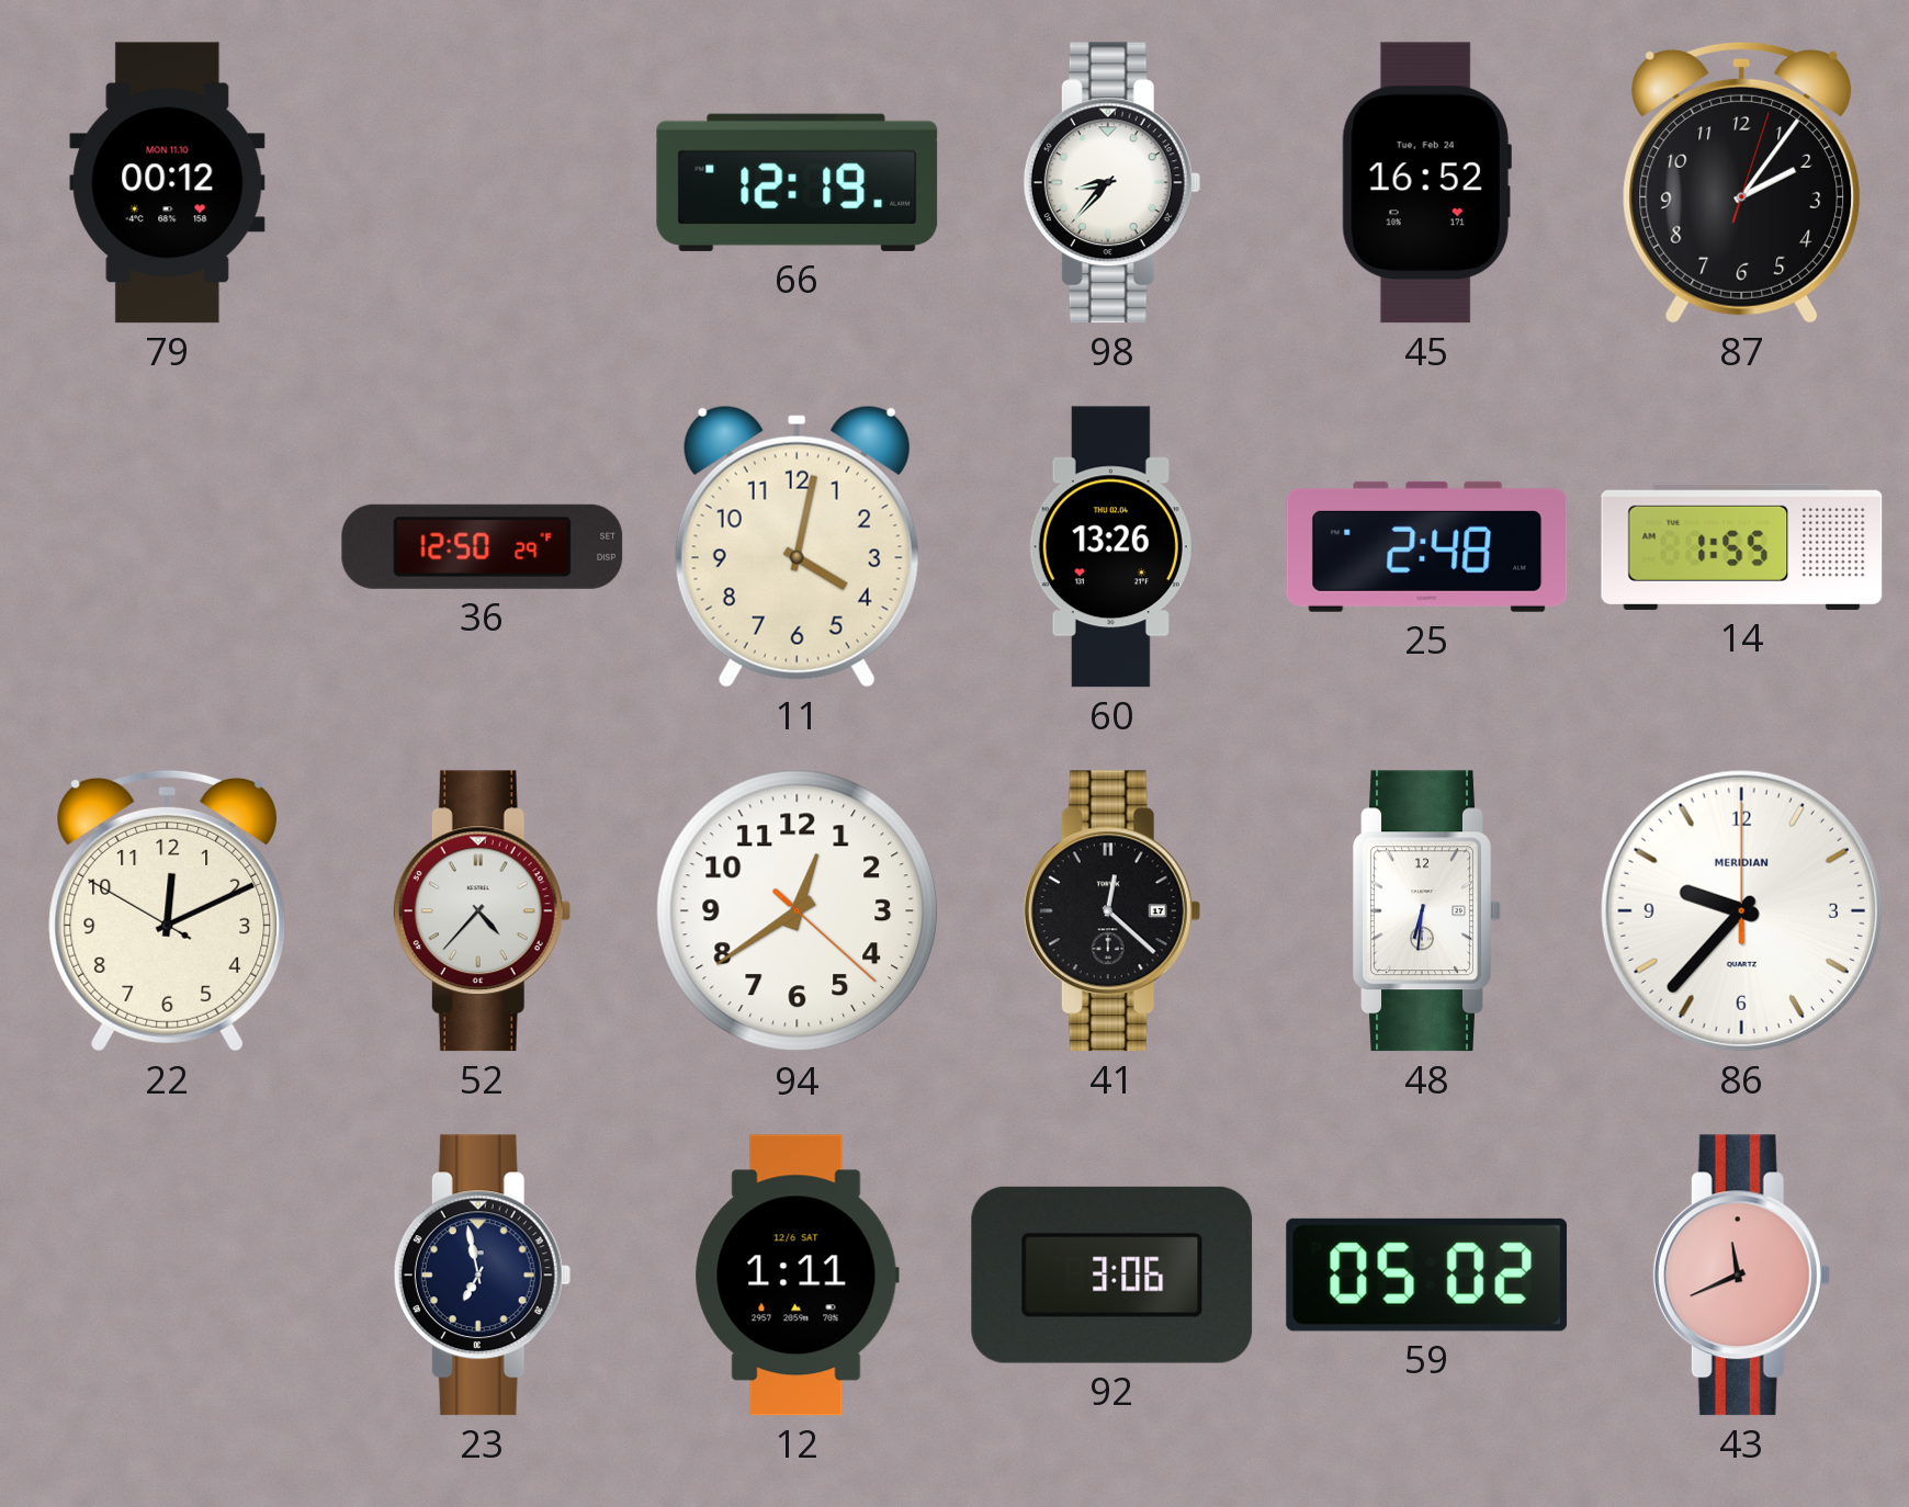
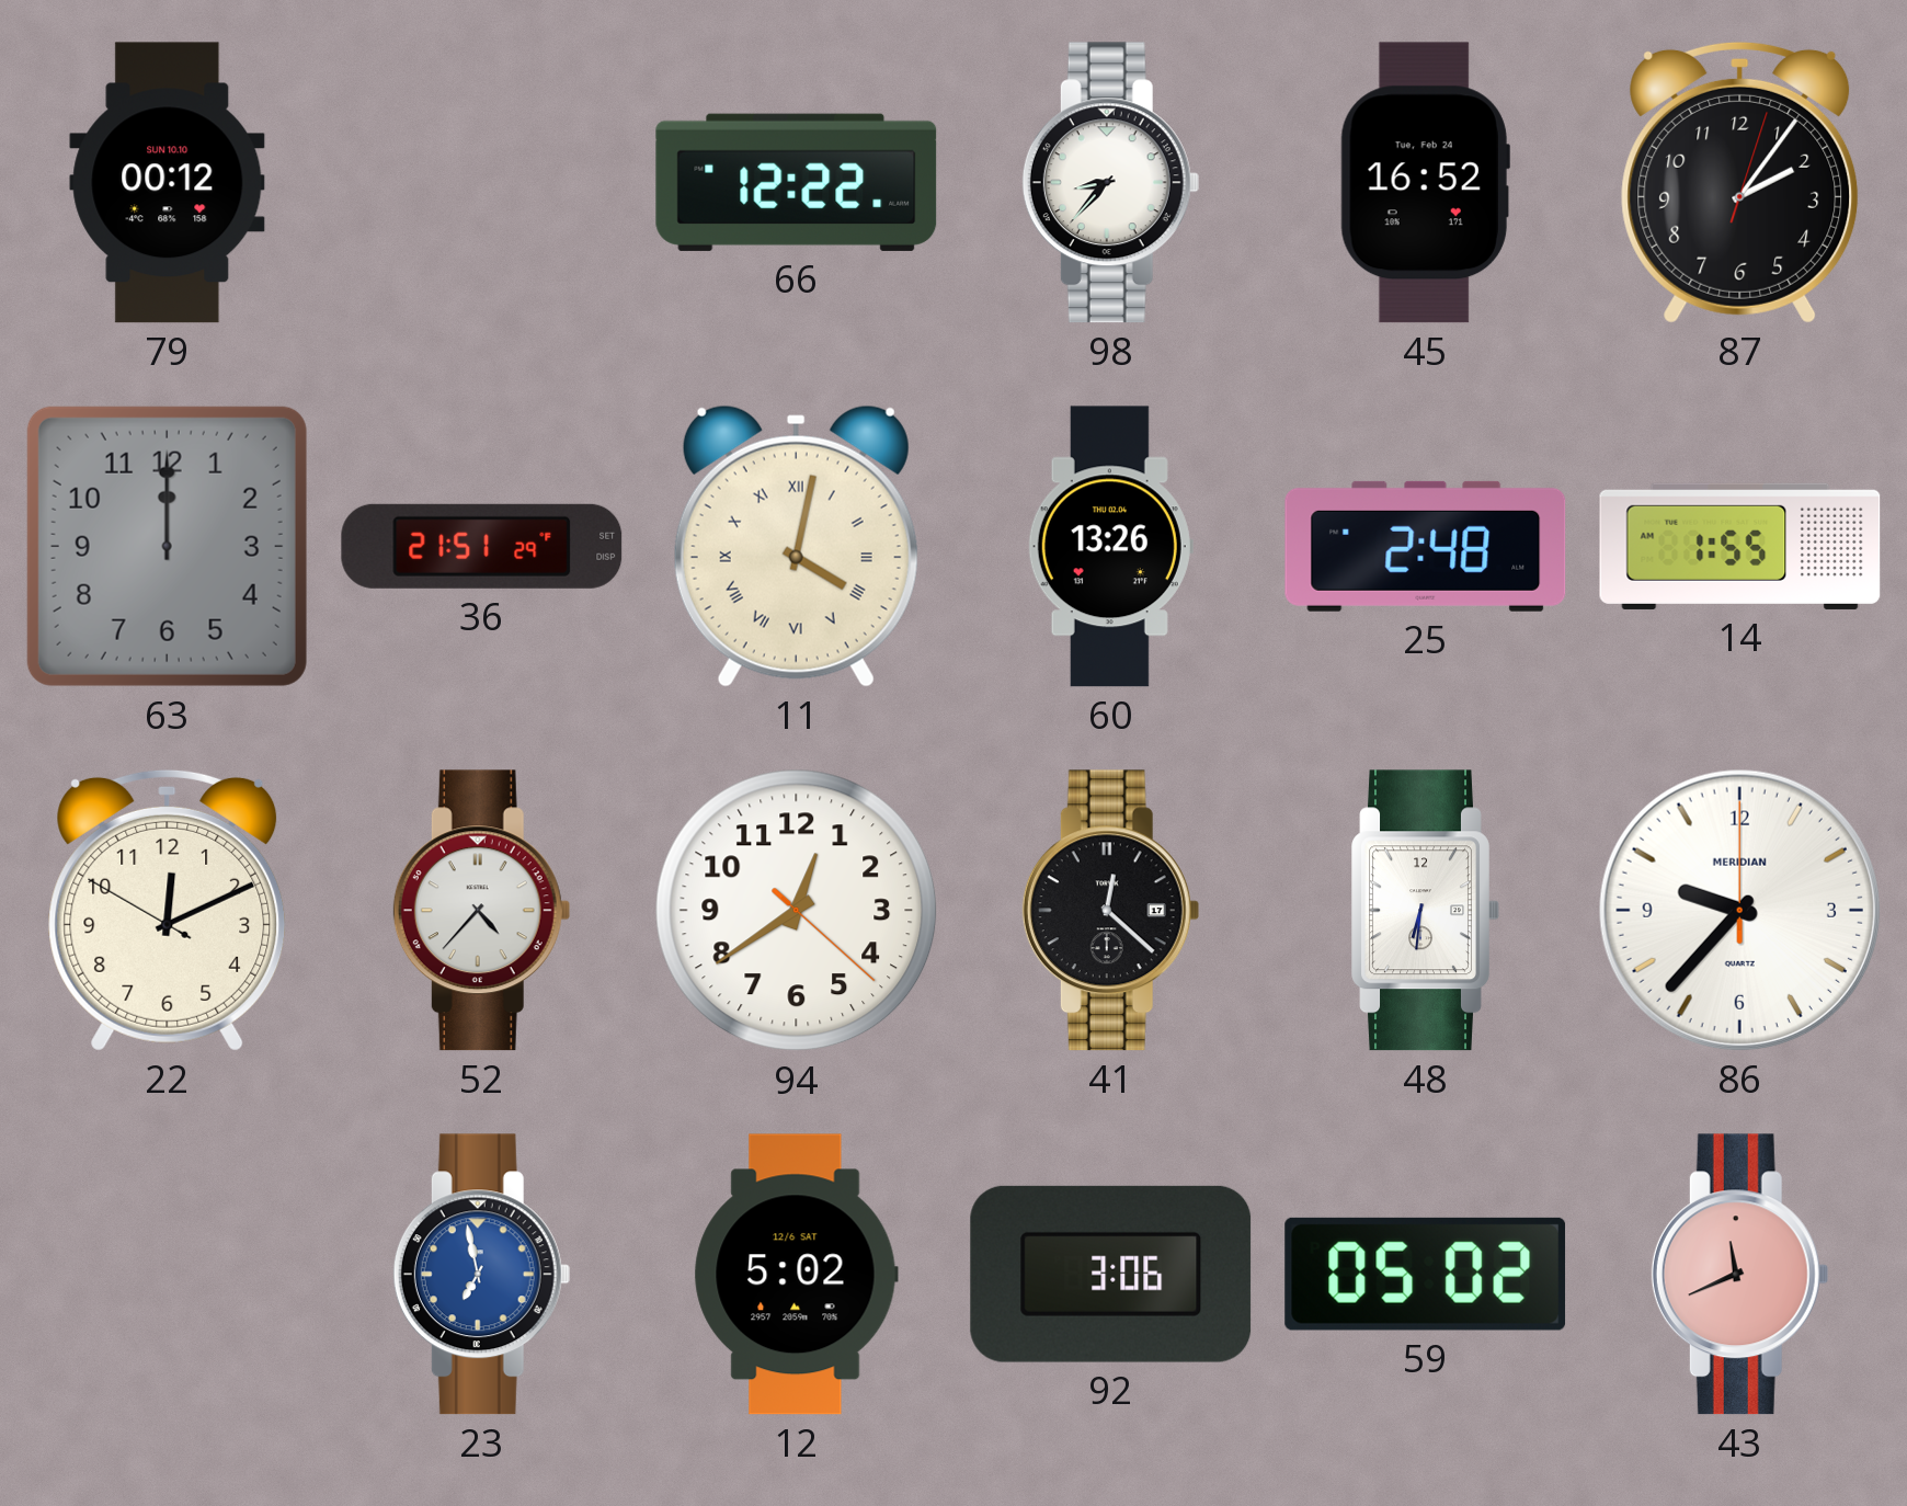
79 date: MON 11.10 -> SUN 10.10 (168, 183)
66: 12:19 -> 12:22 (797, 182)
63: none -> 12:00 (167, 546)
36: 12:50 -> 21:51 (482, 546)
11 numerals: Arabic -> Roman (796, 546)
23 dial: navy -> blue (481, 1275)
12: 1:11 -> 5:02 (796, 1275)
